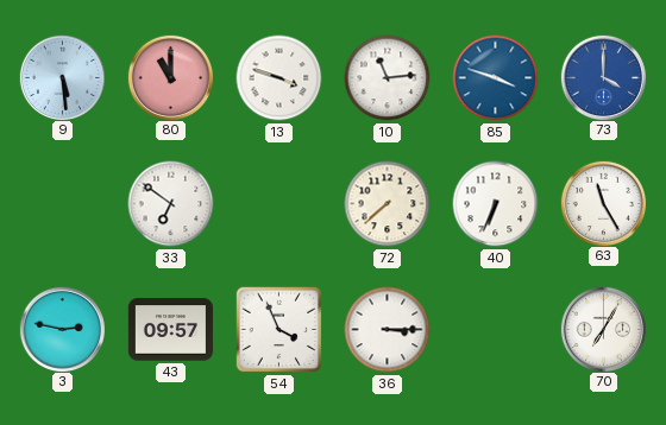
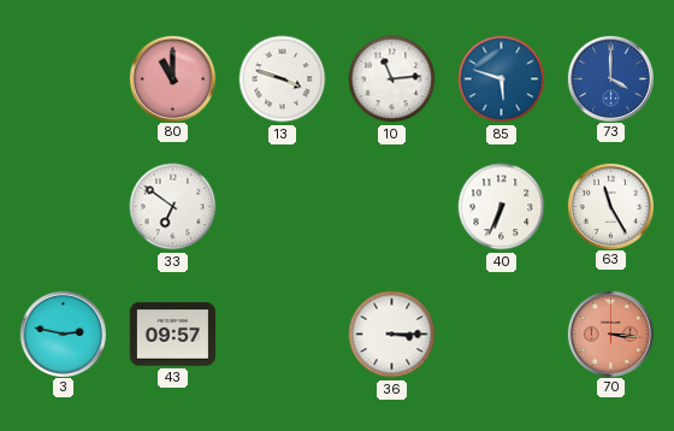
9: 5:29 -> none (62, 77)
85: 3:48 -> 5:48 (502, 79)
72: 7:38 -> none (388, 204)
54: 3:56 -> none (279, 330)
70: 7:05 -> 3:16 (610, 333)
70 dial: white -> salmon (610, 333)
